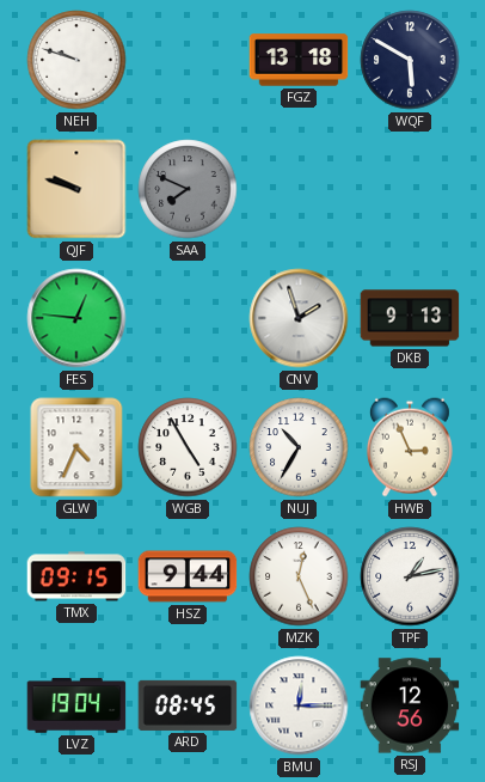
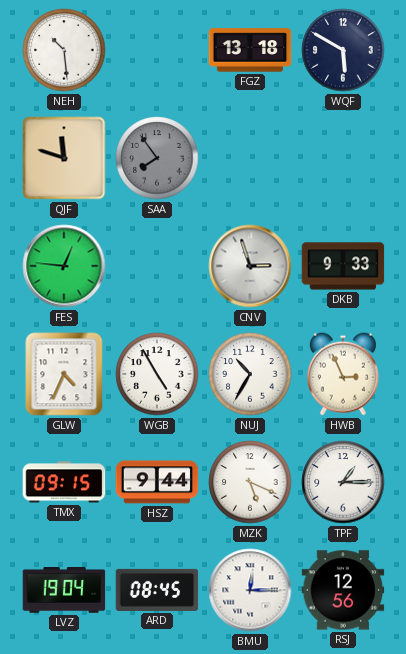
NEH: 9:48 -> 10:29 (64, 50)
QJF: 9:48 -> 11:48 (64, 158)
SAA: 7:49 -> 7:54 (157, 158)
CNV: 1:57 -> 2:57 (250, 266)
DKB: 9:13 -> 9:33 (343, 266)
MZK: 12:26 -> 5:19 (250, 482)
TPF: 1:13 -> 1:15 (343, 482)
